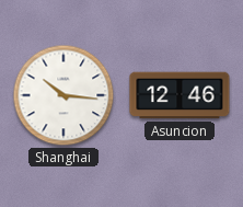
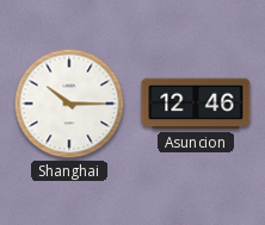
Shanghai: 10:16 -> 10:15 (69, 104)
